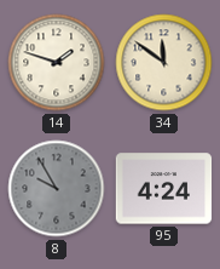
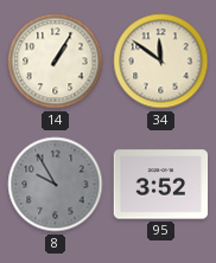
14: 1:48 -> 1:05 (56, 62)
95: 4:24 -> 3:52 (161, 185)
